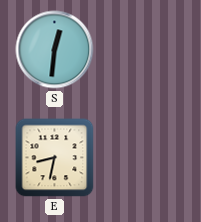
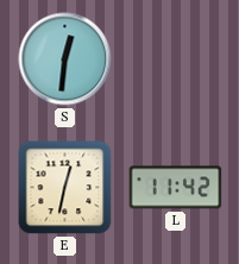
E: 8:32 -> 12:32 (65, 188)
L: none -> 11:42 (176, 188)
